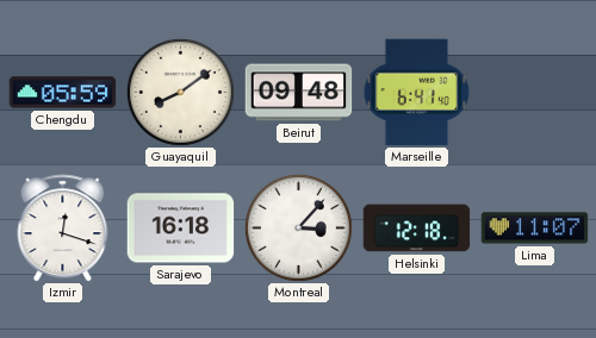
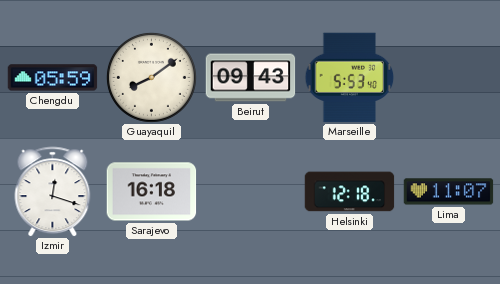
Beirut: 09:48 -> 09:43 (251, 78)
Marseille: 6:41 -> 5:53 (350, 78)
Montreal: 3:07 -> none (298, 227)
